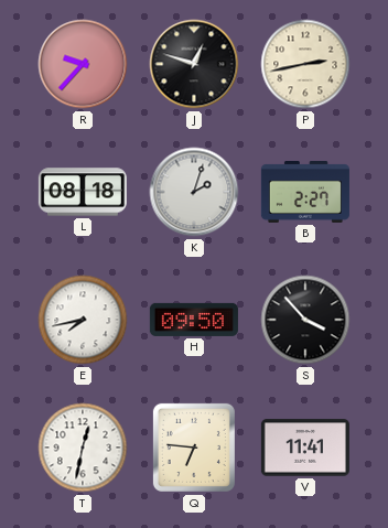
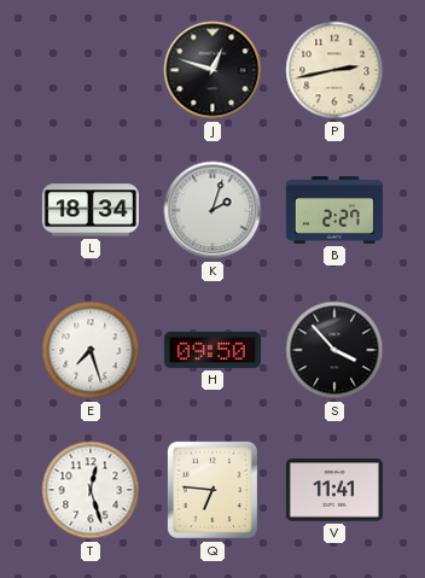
R: 9:37 -> none (83, 64)
L: 08:18 -> 18:34 (91, 210)
E: 7:43 -> 7:27 (91, 350)
T: 12:32 -> 12:27 (91, 490)
